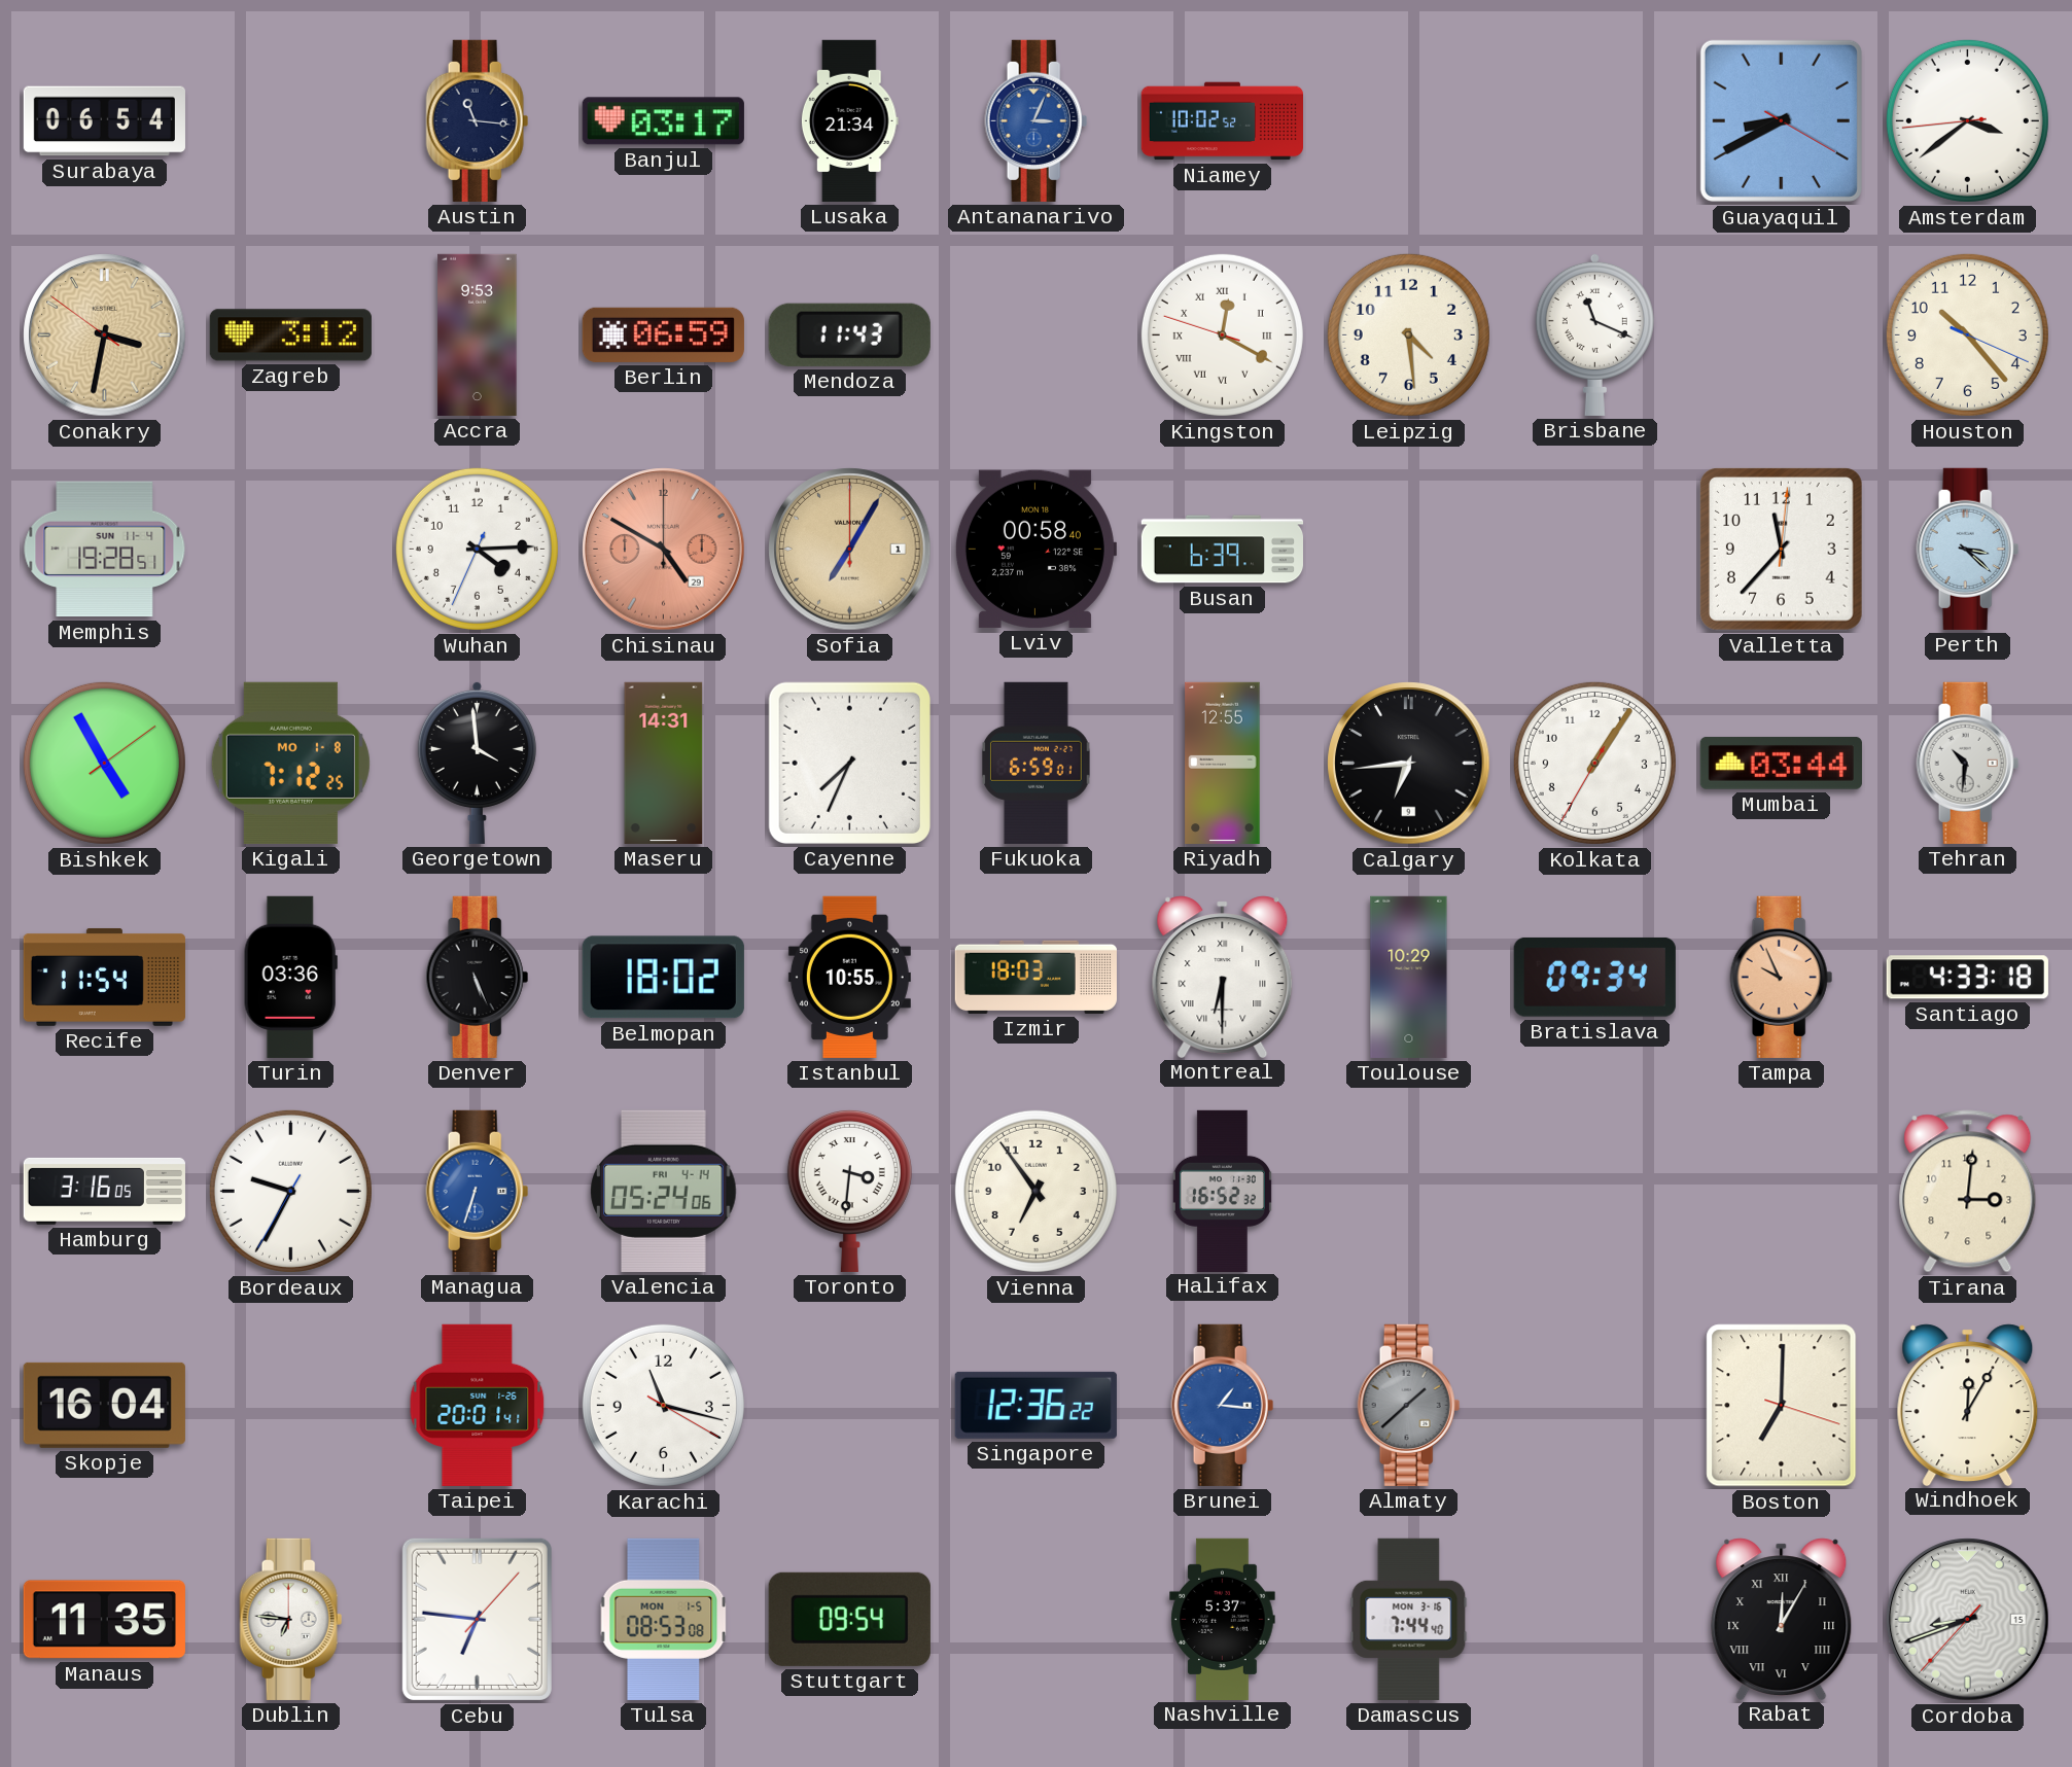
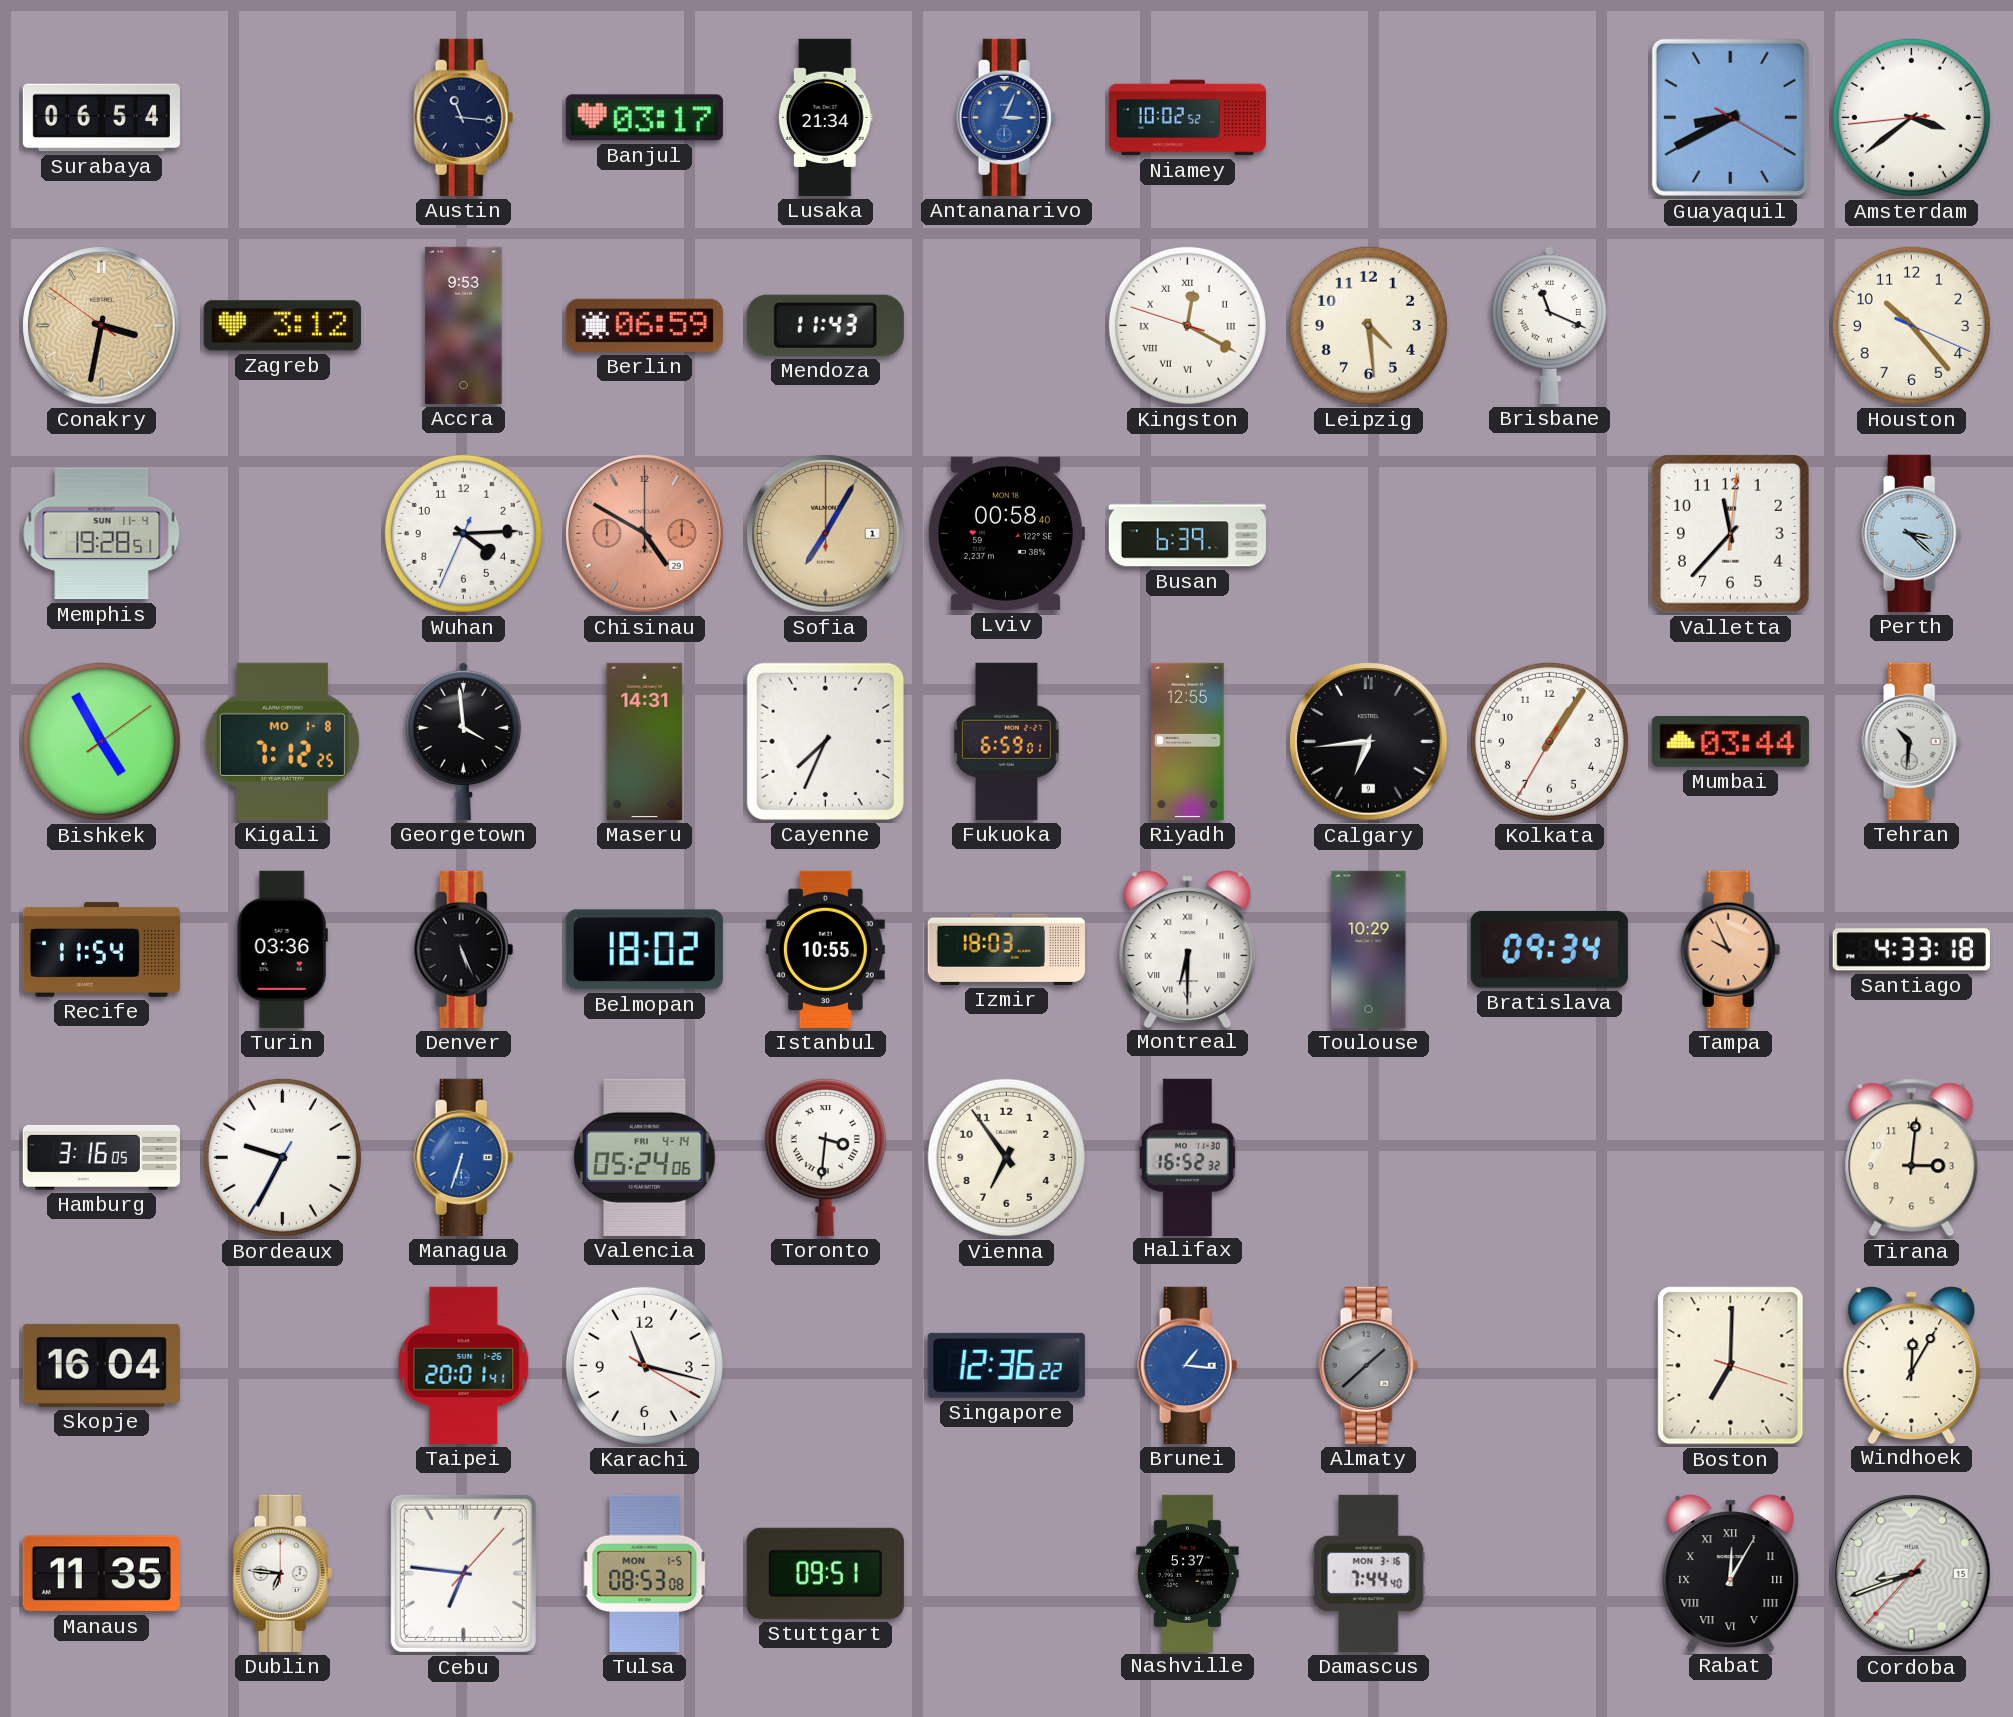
Stuttgart: 09:54 -> 09:51 (825, 1573)
